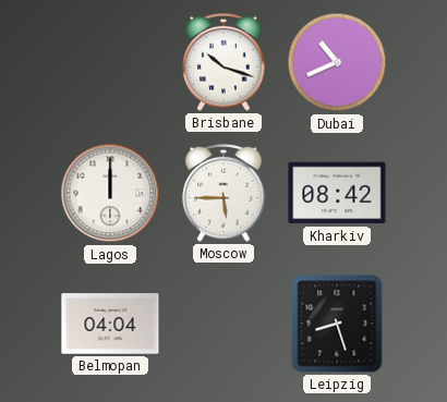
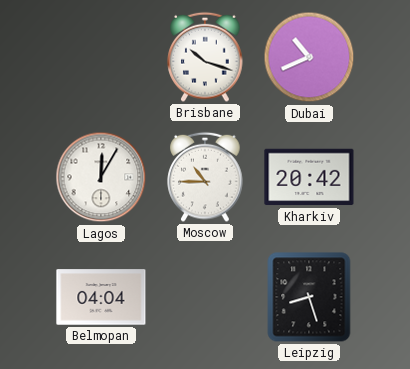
Lagos: 12:00 -> 12:05 (101, 177)
Moscow: 5:45 -> 10:45 (205, 177)
Kharkiv: 08:42 -> 20:42 (309, 177)
